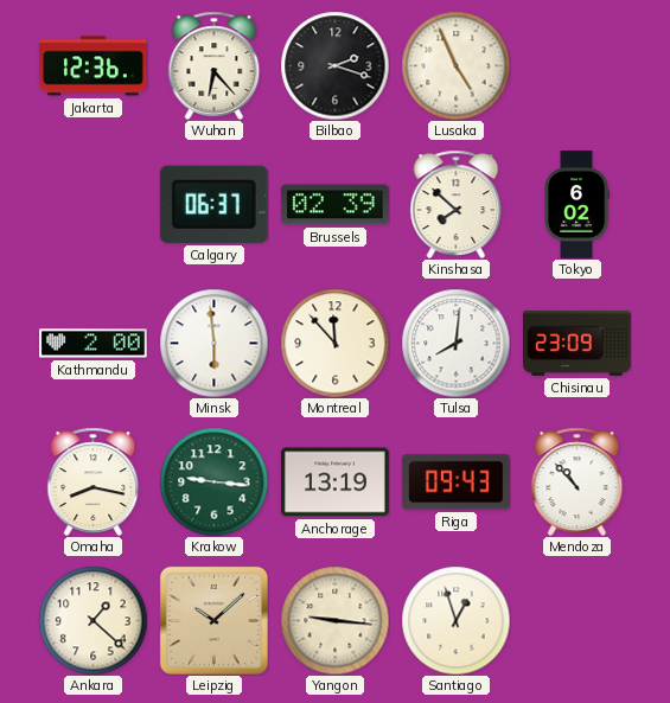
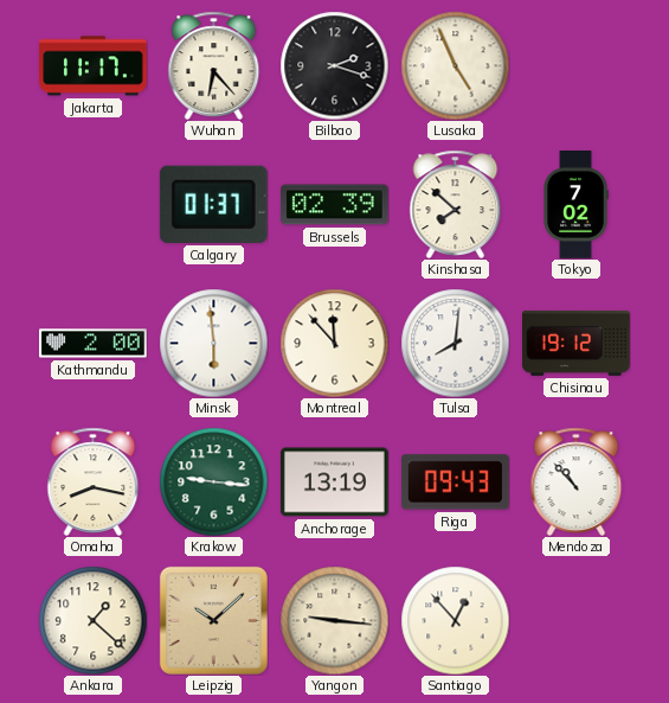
Jakarta: 12:36 -> 11:17 (94, 66)
Calgary: 06:37 -> 01:37 (213, 204)
Tokyo: 6:02 -> 7:02 (575, 205)
Chisinau: 23:09 -> 19:12 (577, 343)
Santiago: 12:57 -> 12:53 (455, 620)
